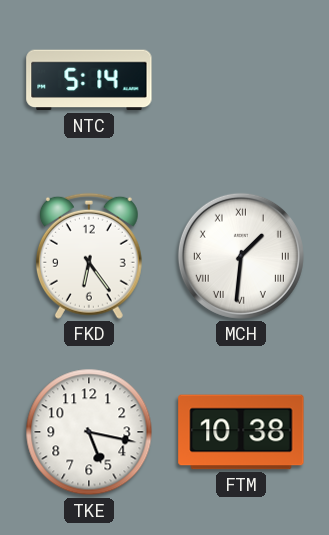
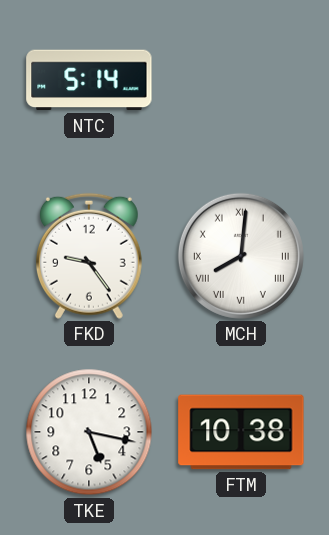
FKD: 6:24 -> 9:24 (89, 256)
MCH: 1:31 -> 8:01 (241, 256)
